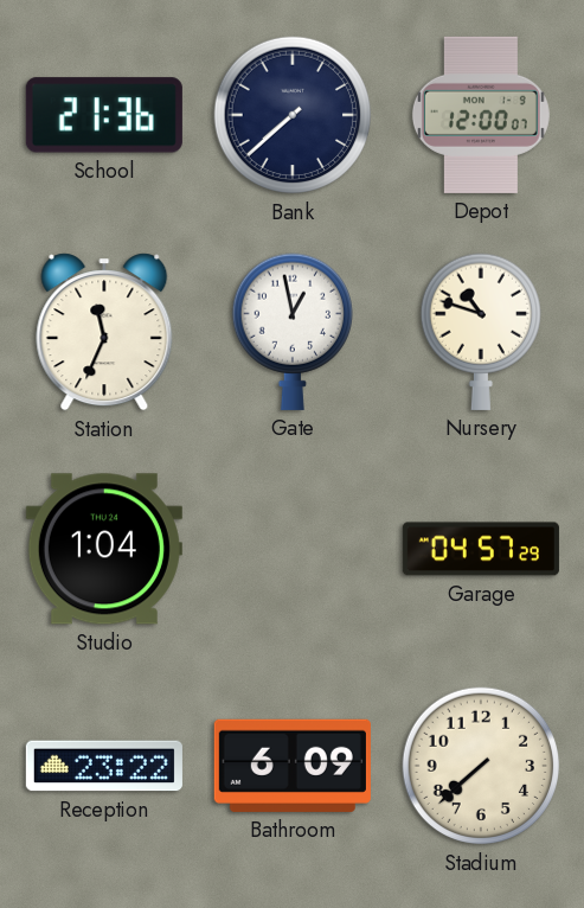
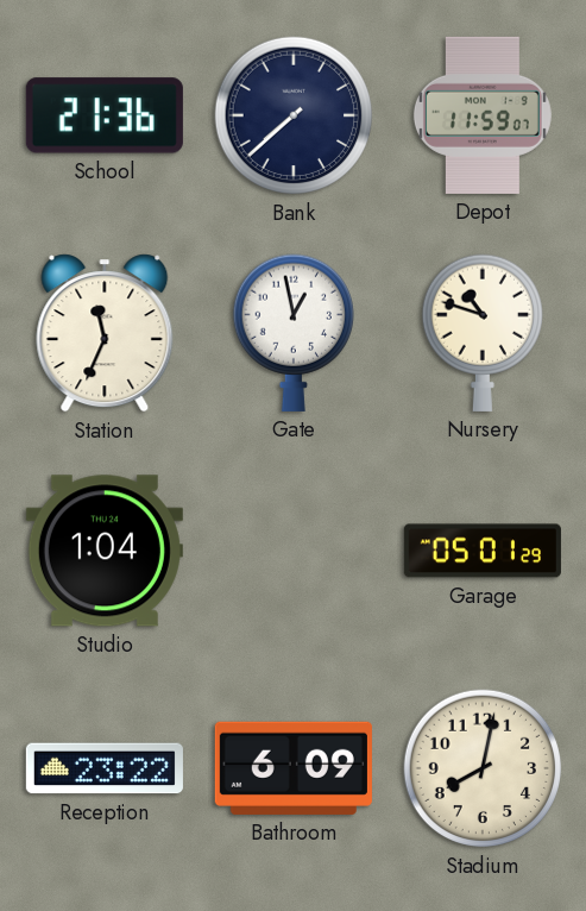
Depot: 12:00 -> 11:59 (483, 115)
Garage: 04:57 -> 05:01 (483, 551)
Stadium: 7:38 -> 8:02 (483, 768)
